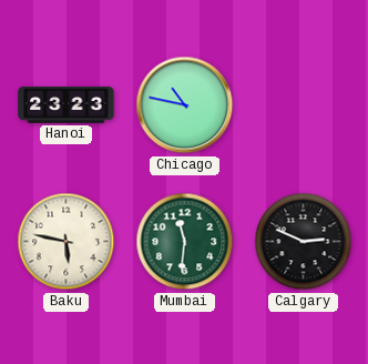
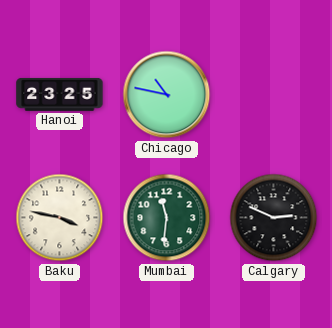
Hanoi: 23:23 -> 23:25 (60, 95)
Baku: 5:47 -> 3:47 (60, 218)
